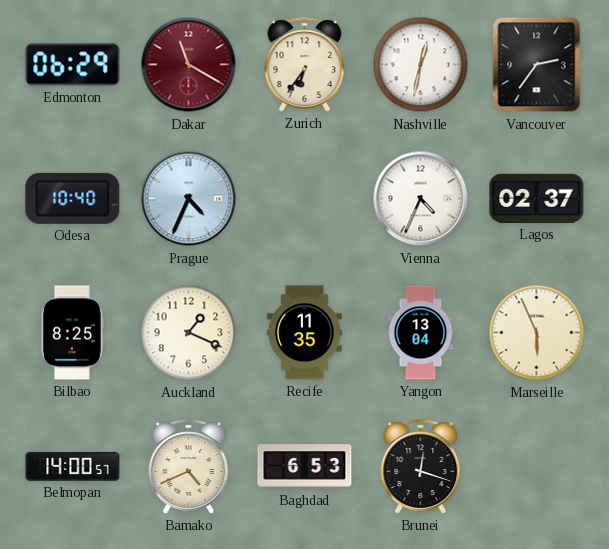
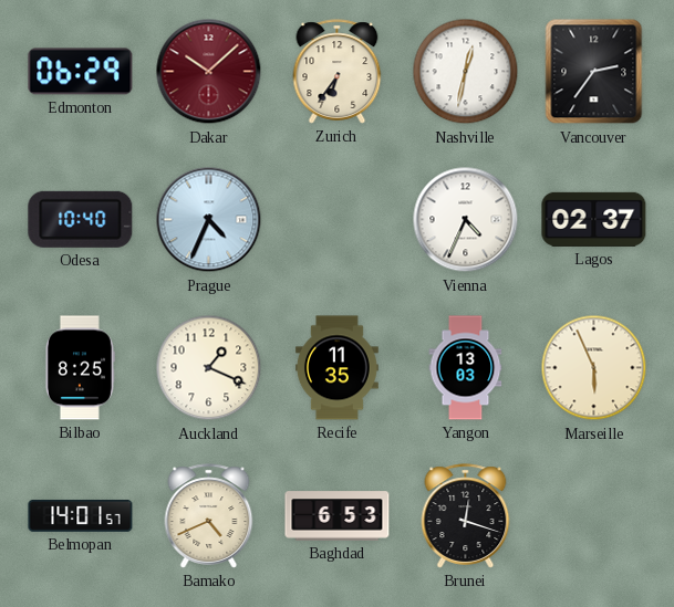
Dakar: 11:20 -> 10:08 (209, 72)
Yangon: 13:04 -> 13:03 (466, 368)
Belmopan: 14:00 -> 14:01 (81, 515)
